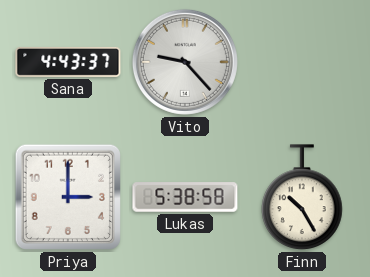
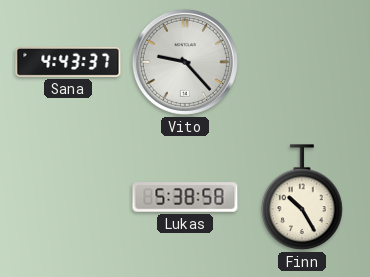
Priya: 3:00 -> none (68, 197)
